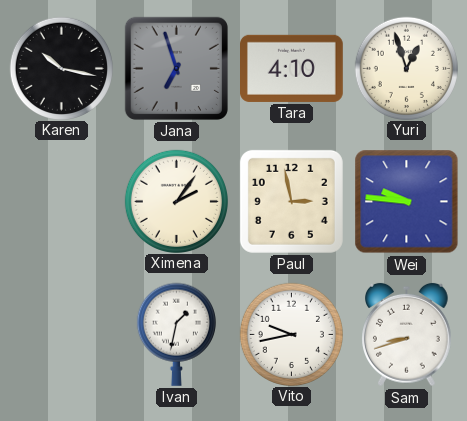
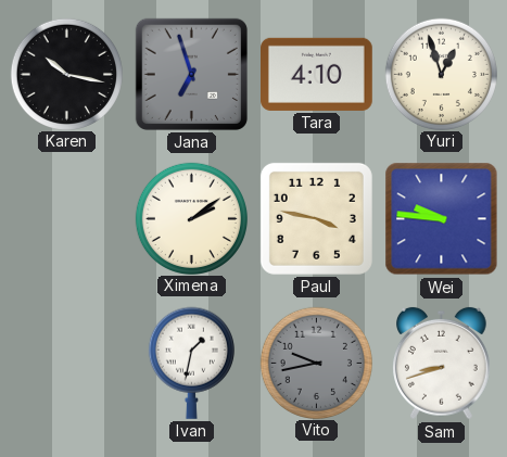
Ximena: 2:06 -> 2:09 (191, 218)
Paul: 2:58 -> 3:47 (316, 218)
Vito dial: white -> grey (316, 363)
